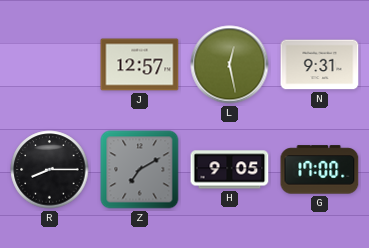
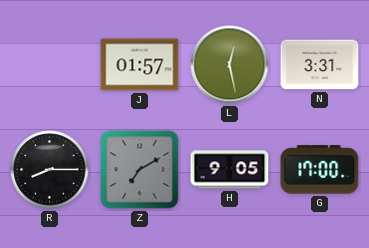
J: 12:57 -> 01:57 (140, 65)
N: 9:31 -> 3:31 (320, 65)
